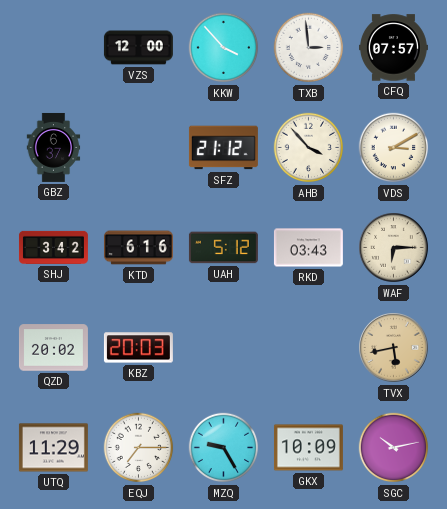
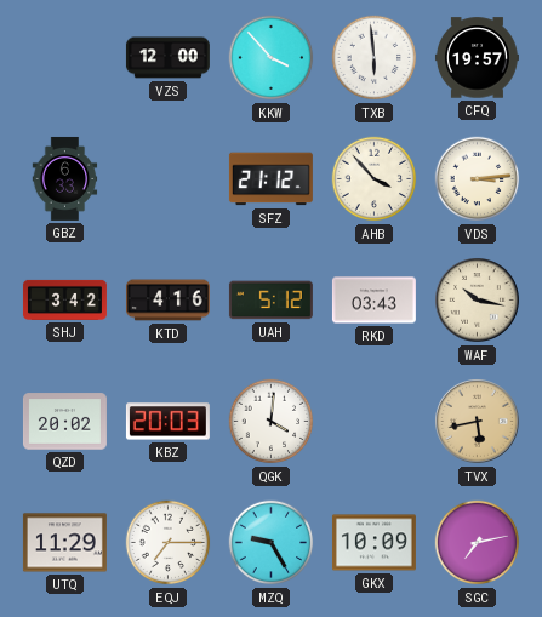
TXB: 2:59 -> 5:59 (375, 58)
CFQ: 07:57 -> 19:57 (477, 58)
GBZ: 6:37 -> 6:33 (65, 178)
VDS: 3:10 -> 3:14 (478, 179)
KTD: 6:16 -> 4:16 (167, 301)
WAF: 6:15 -> 10:17 (478, 301)
QGK: none -> 4:01 (272, 422)
SGC: 10:13 -> 7:13 (478, 543)
